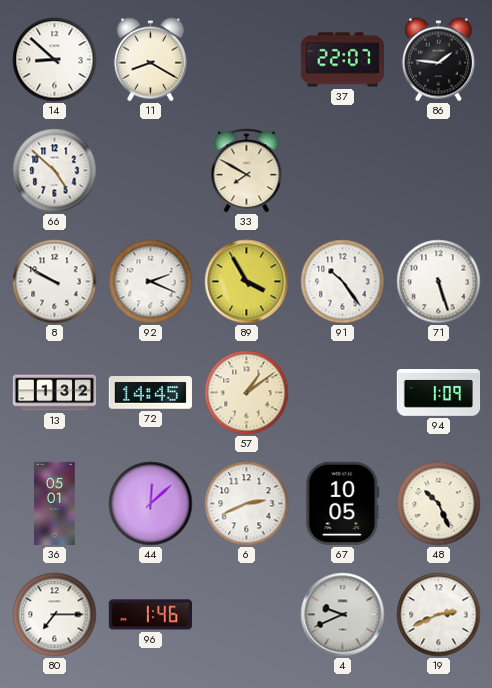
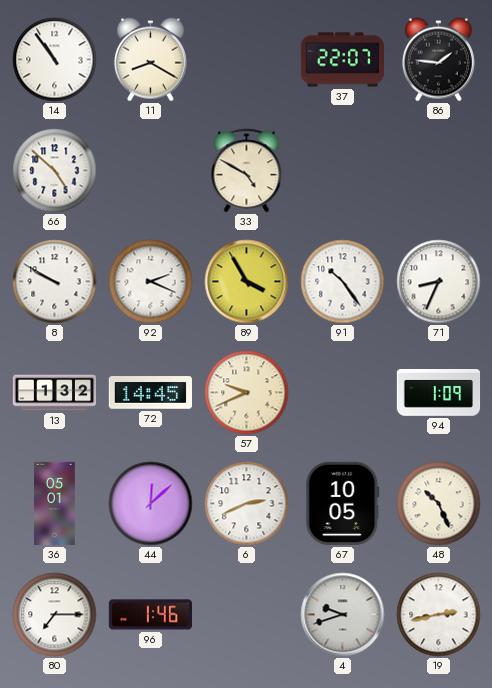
14: 8:52 -> 10:54 (55, 60)
33: 7:50 -> 4:50 (247, 171)
71: 5:27 -> 8:34 (439, 282)
57: 1:09 -> 9:41 (247, 393)
4: 9:41 -> 9:42 (343, 615)
19: 2:41 -> 2:43 (439, 615)
